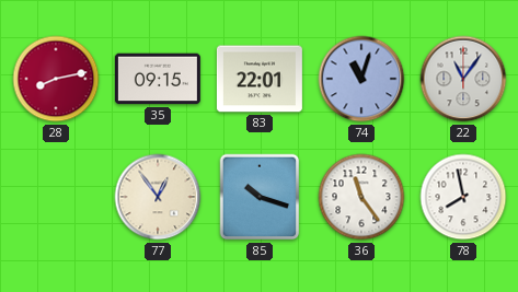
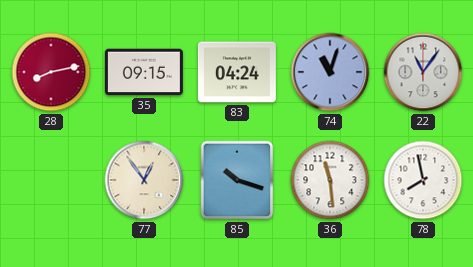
83: 22:01 -> 04:24 (237, 72)
36: 11:24 -> 11:29 (330, 180)
